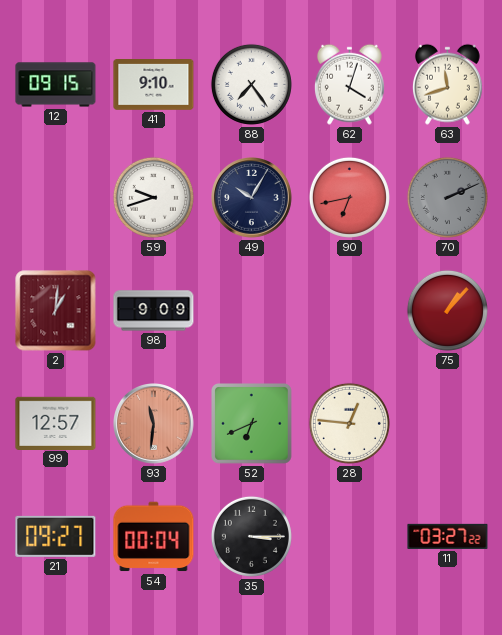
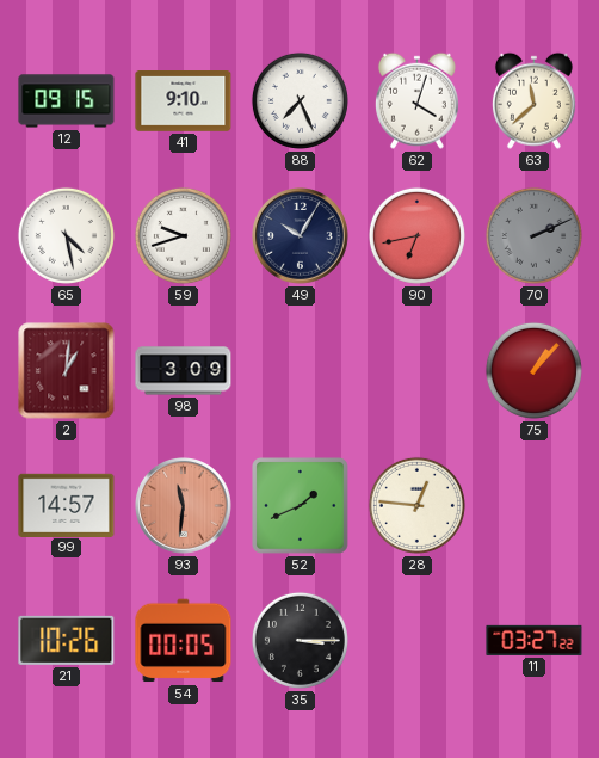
88: 7:24 -> 7:26 (299, 100)
63: 11:42 -> 11:38 (533, 100)
65: none -> 4:28 (66, 235)
98: 9:09 -> 3:09 (184, 371)
99: 12:57 -> 14:57 (67, 505)
52: 6:41 -> 1:41 (301, 506)
21: 09:27 -> 10:26 (67, 640)
54: 00:04 -> 00:05 (184, 641)
